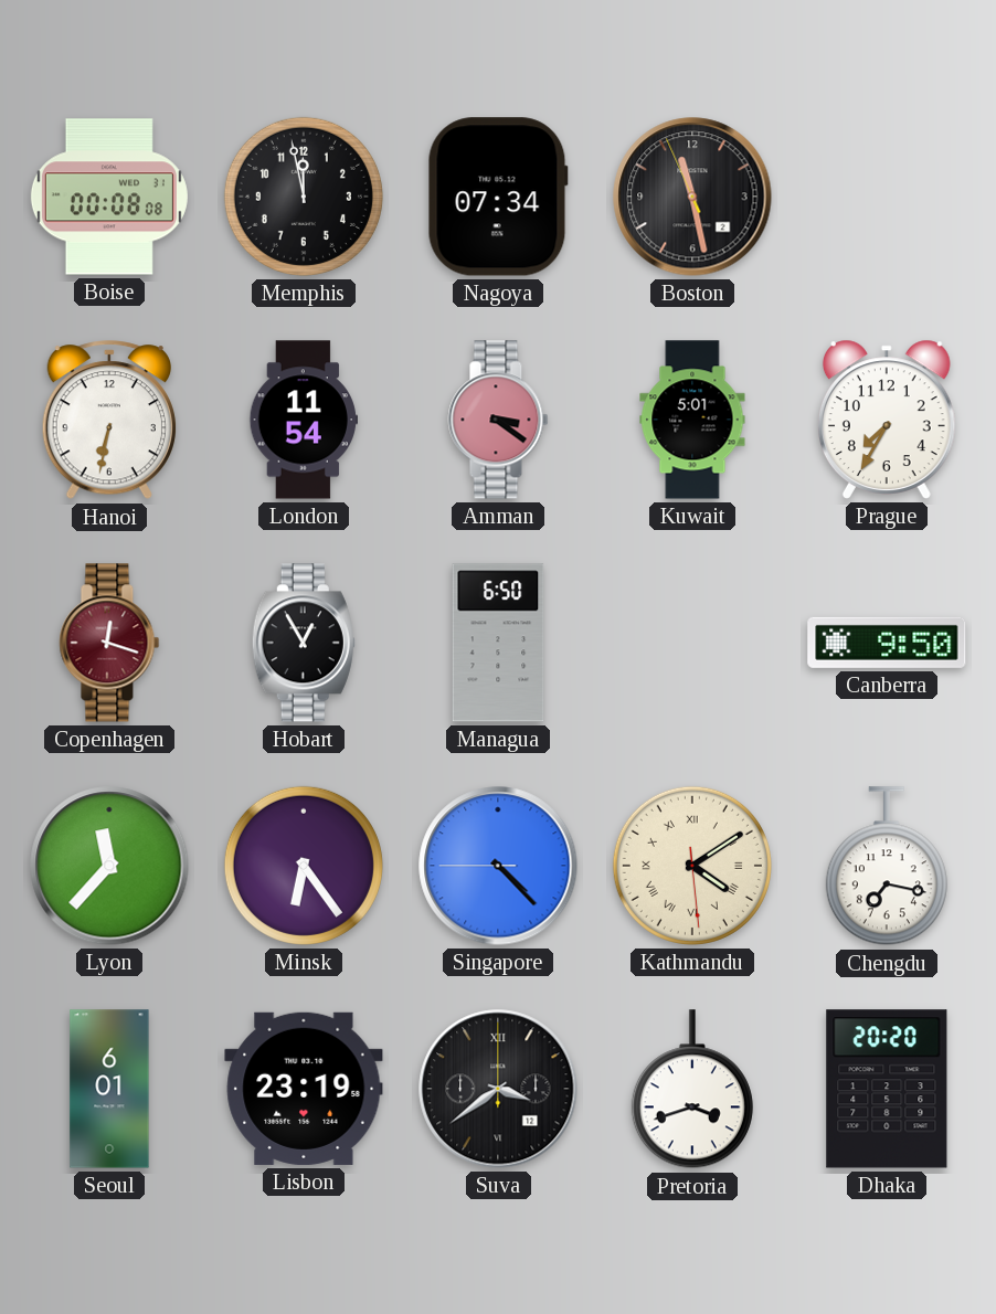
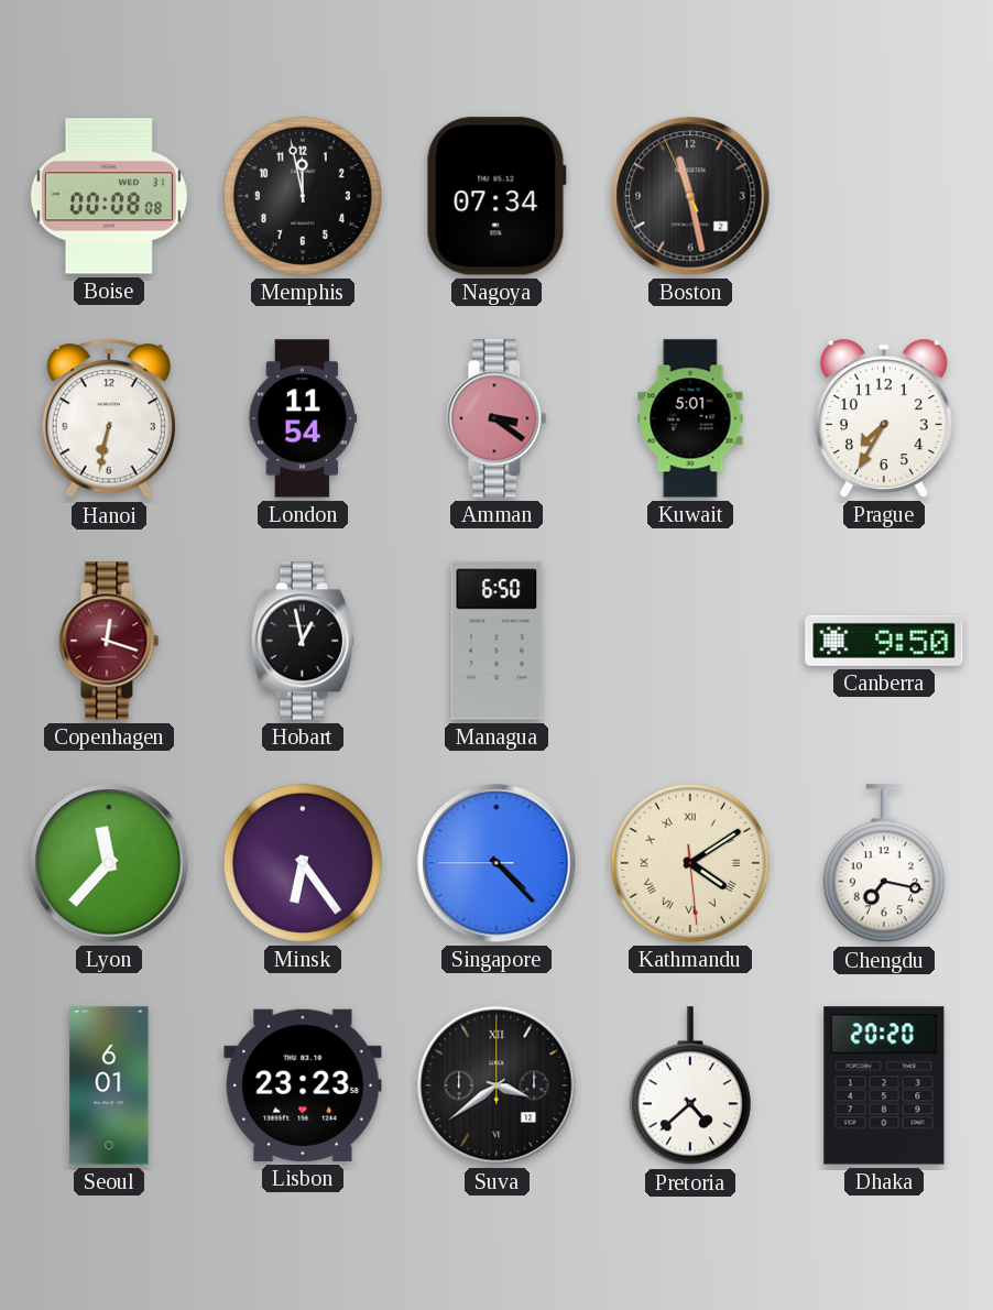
Hobart: 12:55 -> 12:58 (303, 641)
Lisbon: 23:19 -> 23:23 (303, 1085)
Pretoria: 3:42 -> 4:38 (690, 1087)
